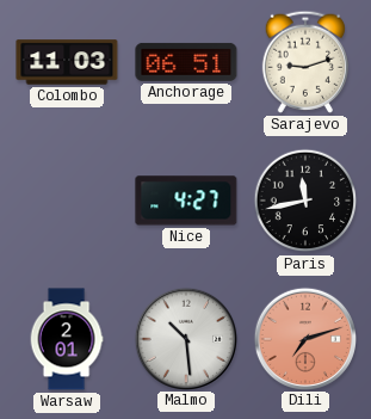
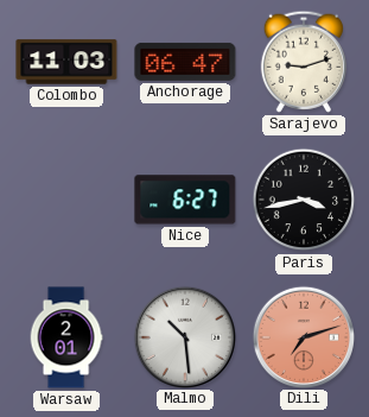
Anchorage: 06:51 -> 06:47 (185, 62)
Nice: 4:27 -> 6:27 (185, 200)
Paris: 11:43 -> 3:43 (304, 200)
